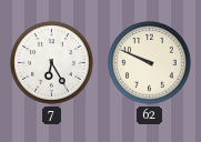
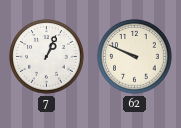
7: 6:25 -> 1:04 (47, 57)
